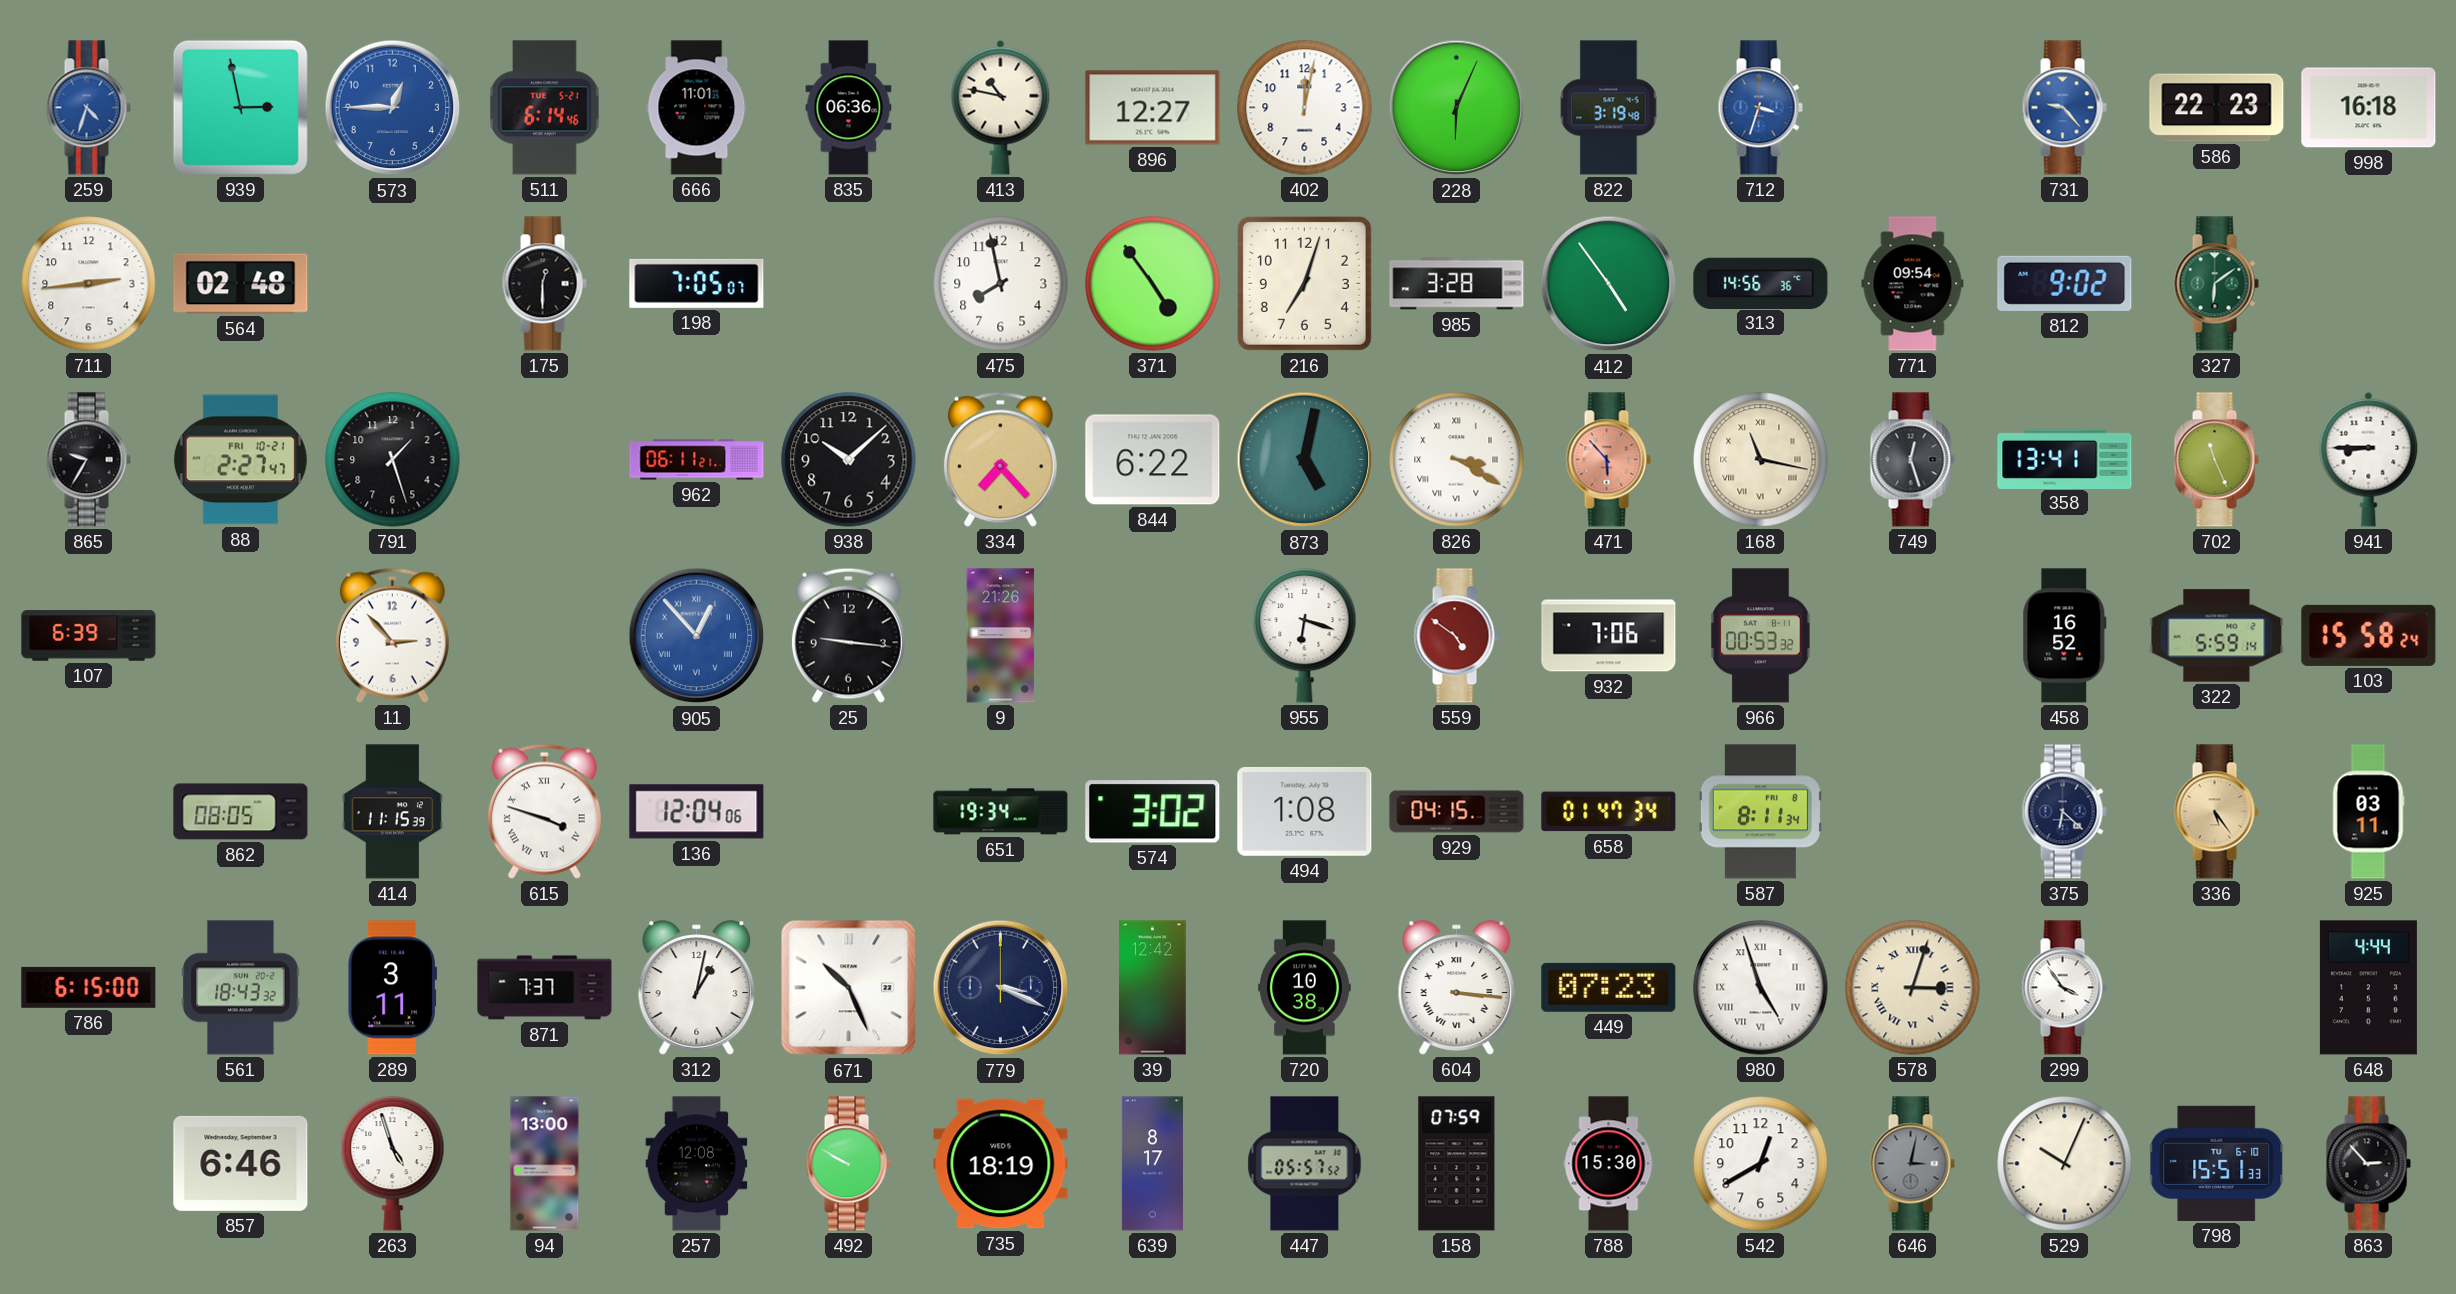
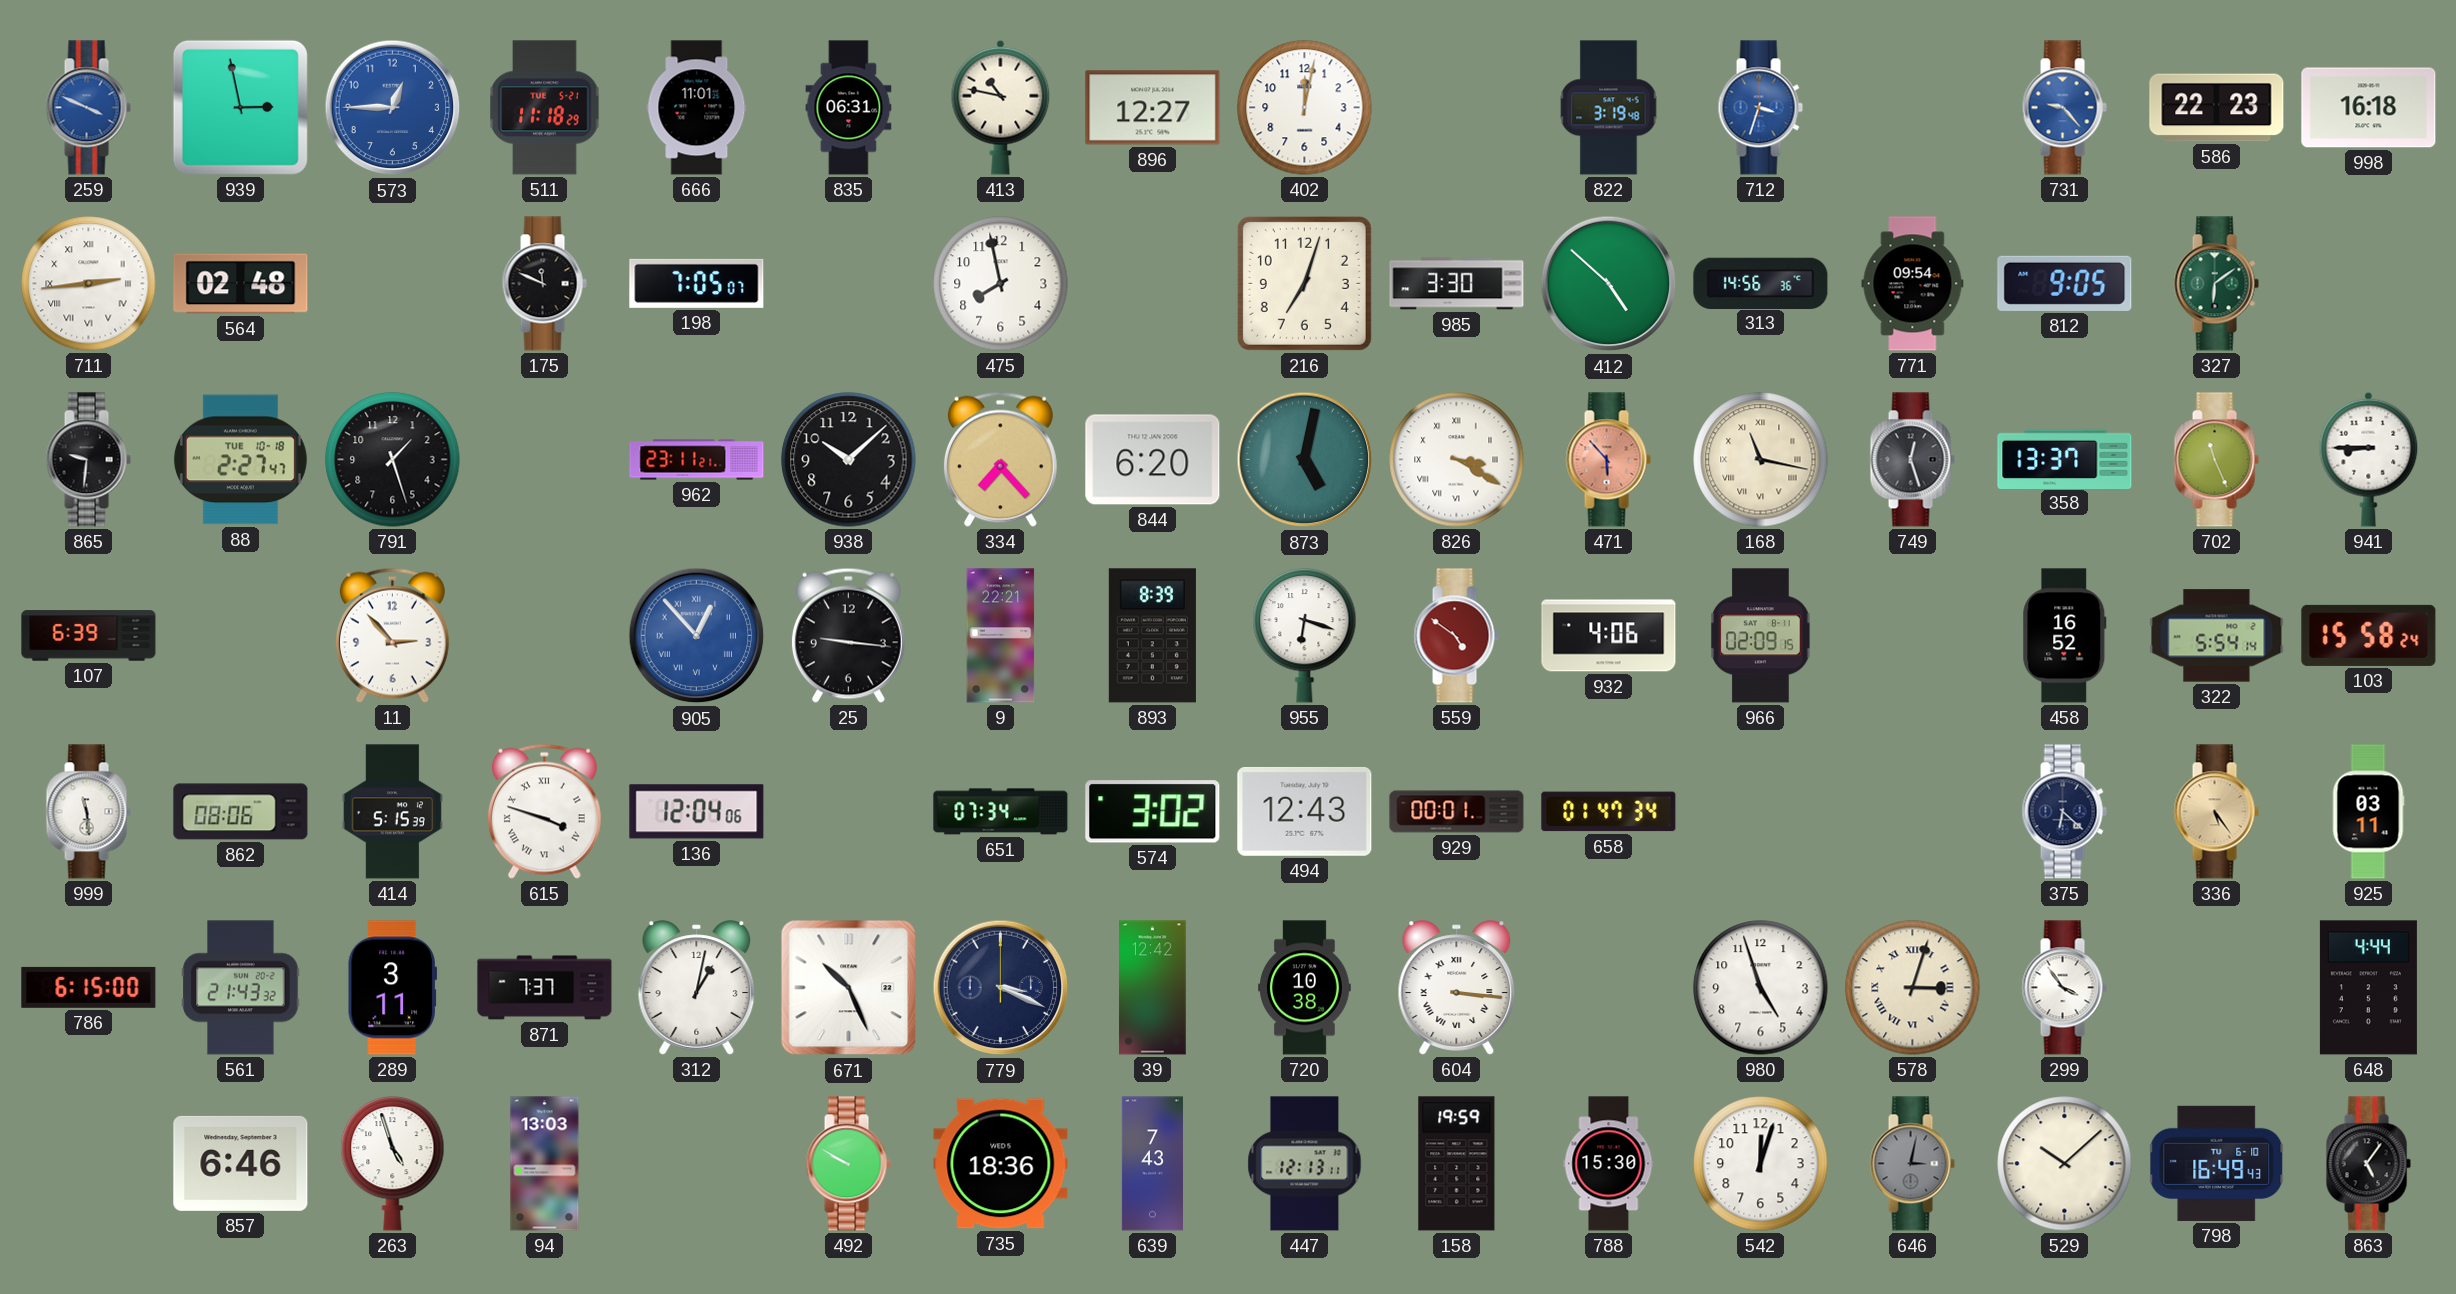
259: 4:33 -> 3:49 (88, 108)
511: 6:14 -> 11:18 (545, 108)
835: 06:36 -> 06:31 (849, 108)
228: 6:04 -> none (1457, 108)
711 numerals: Arabic -> Roman (89, 284)
175: 12:30 -> 11:49 (544, 284)
371: 4:54 -> none (1153, 284)
985: 3:28 -> 3:30 (1457, 284)
412: 4:54 -> 4:52 (1609, 284)
812: 9:02 -> 9:05 (2065, 283)
865: 9:35 -> 9:31 (88, 460)
88 date: FRI 10-21 -> TUE 10-18 (240, 460)
962: 06:11 -> 23:11 (697, 460)
844: 6:22 -> 6:20 (1153, 460)
358: 13:41 -> 13:37 (2065, 459)
9: 21:26 -> 22:21 (1001, 636)
893: none -> 8:39 (1152, 636)
932: 7:06 -> 4:06 (1609, 636)
966: 00:53 -> 02:09 (1761, 636)
322: 5:59 -> 5:54 (2217, 636)
999: none -> 11:29 (88, 812)
862: 08:05 -> 08:06 (241, 812)
414: 11:15 -> 5:15 (392, 812)
651: 19:34 -> 07:34 (1001, 812)
494: 1:08 -> 12:43 (1305, 811)
929: 04:15 -> 00:01 (1457, 812)
587: 8:11 -> none (1760, 812)
561: 18:43 -> 21:43 (241, 988)
449: 07:23 -> none (1609, 987)
980 numerals: Roman -> Arabic (1761, 988)
94: 13:00 -> 13:03 (545, 1164)
257: 12:08 -> none (697, 1164)
735: 18:19 -> 18:36 (1001, 1164)
639: 8:17 -> 7:43 (1152, 1164)
447: 05:57 -> 12:13 (1305, 1164)
158: 07:59 -> 19:59 (1457, 1164)
542: 12:40 -> 12:03 (1761, 1164)
529: 10:04 -> 10:08 (2065, 1164)
798: 15:51 -> 16:49 (2217, 1163)
863: 2:53 -> 5:06 (2368, 1164)
